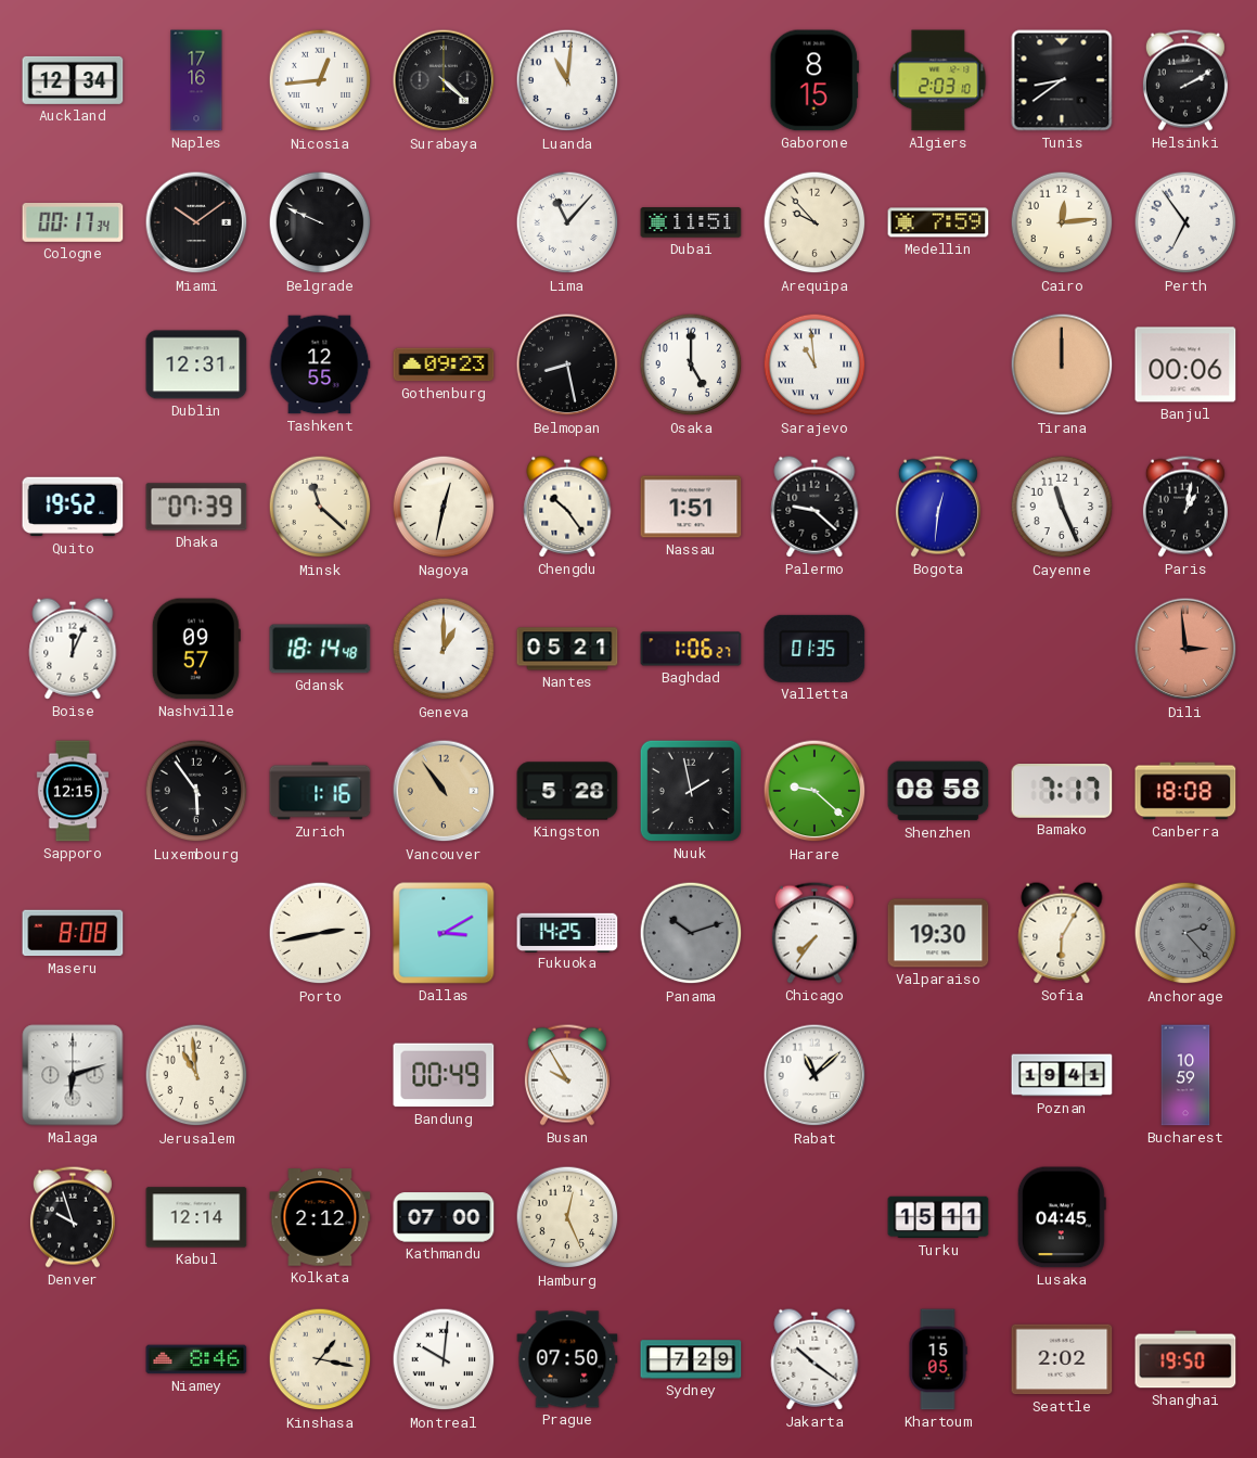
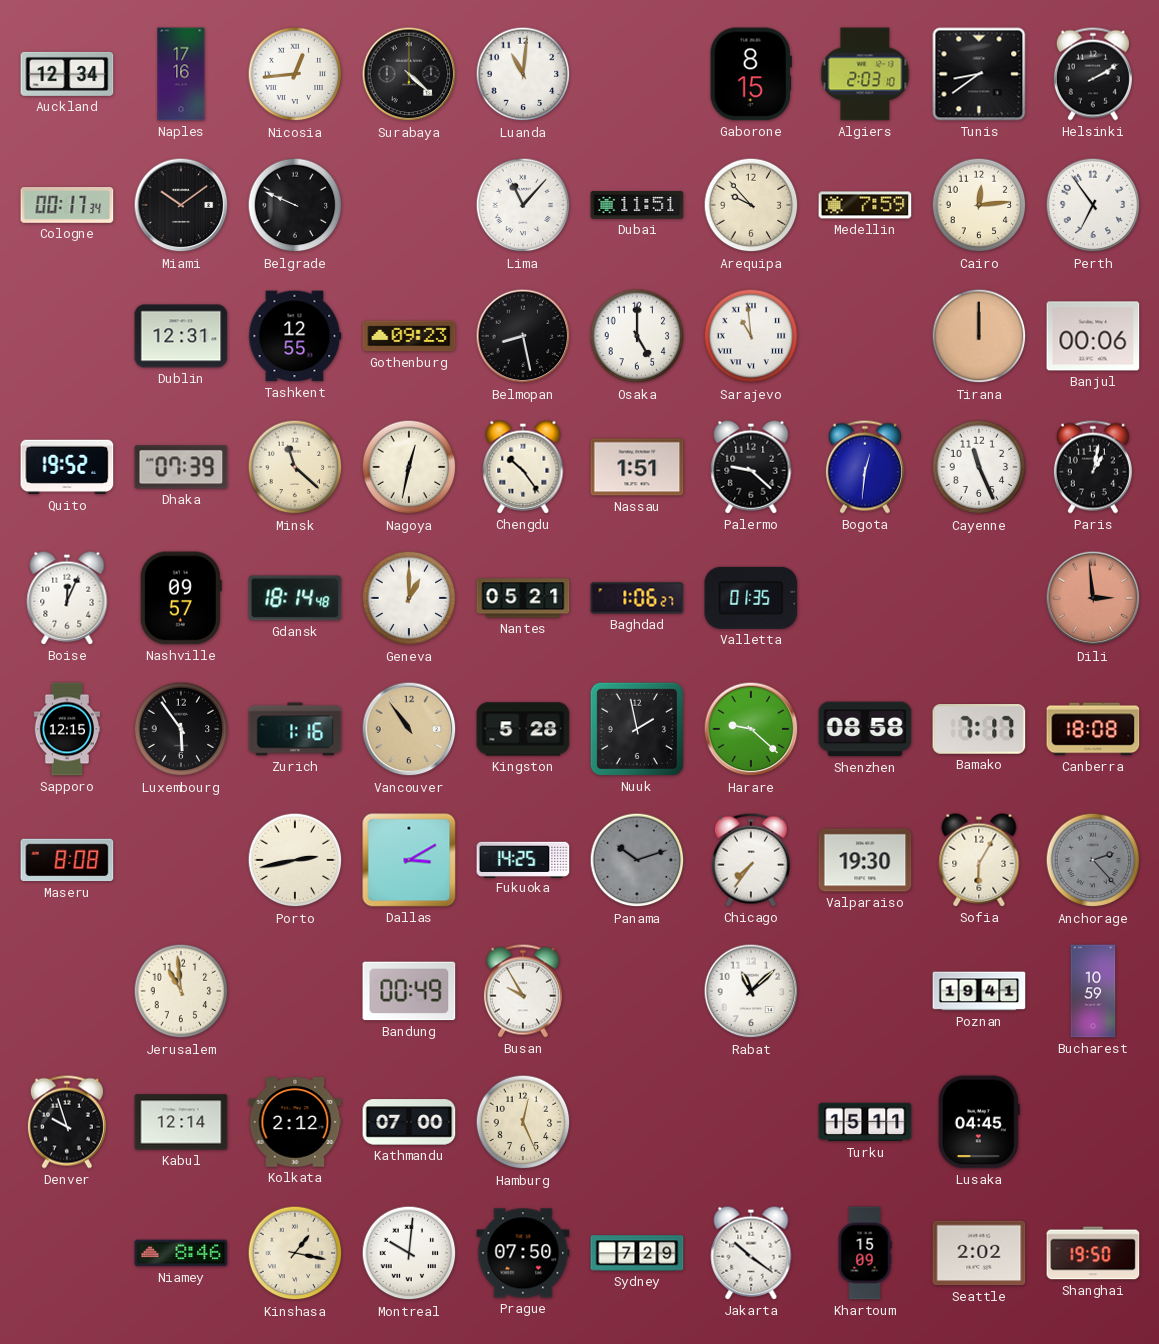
Malaga: 6:12 -> none (73, 1075)
Khartoum: 15:05 -> 15:09 (865, 1253)
